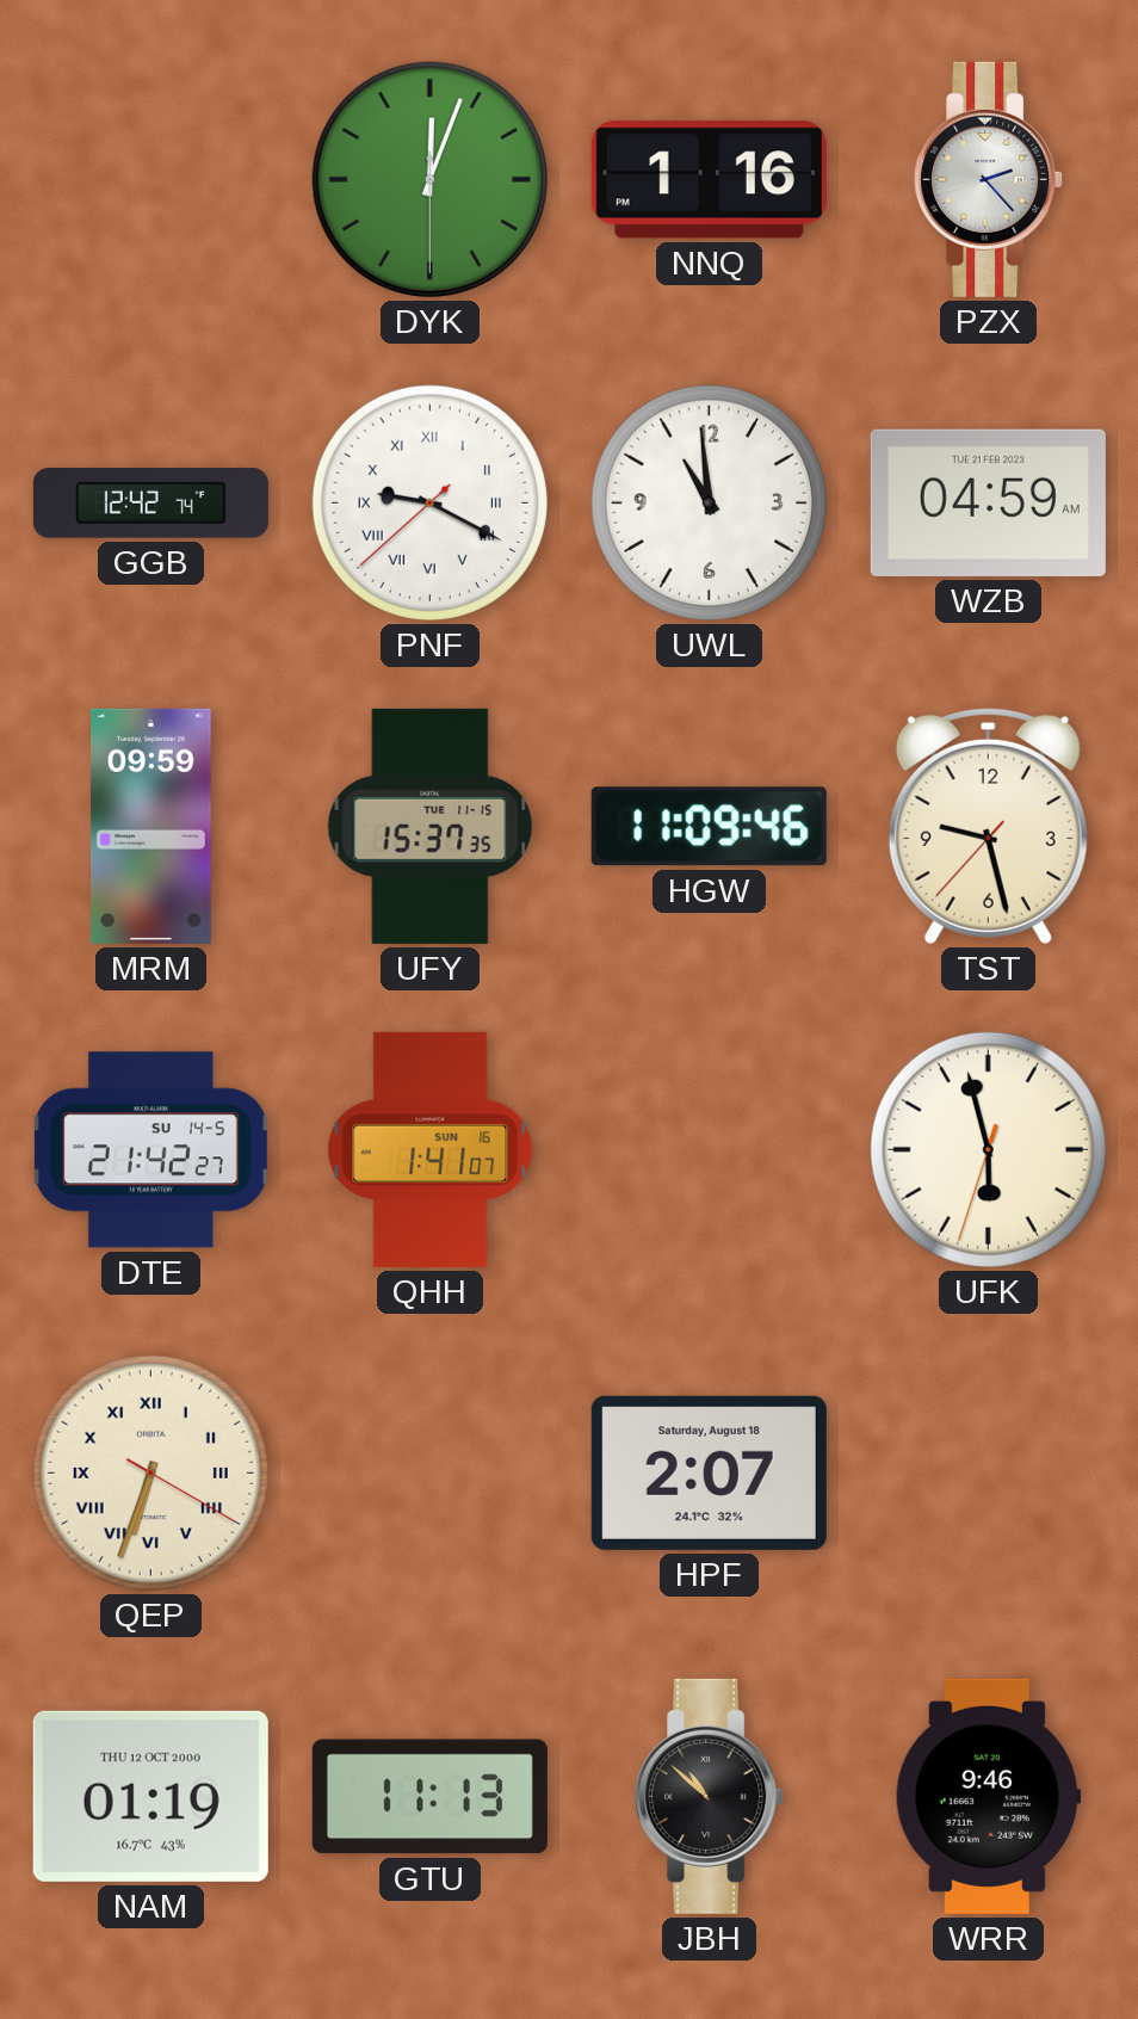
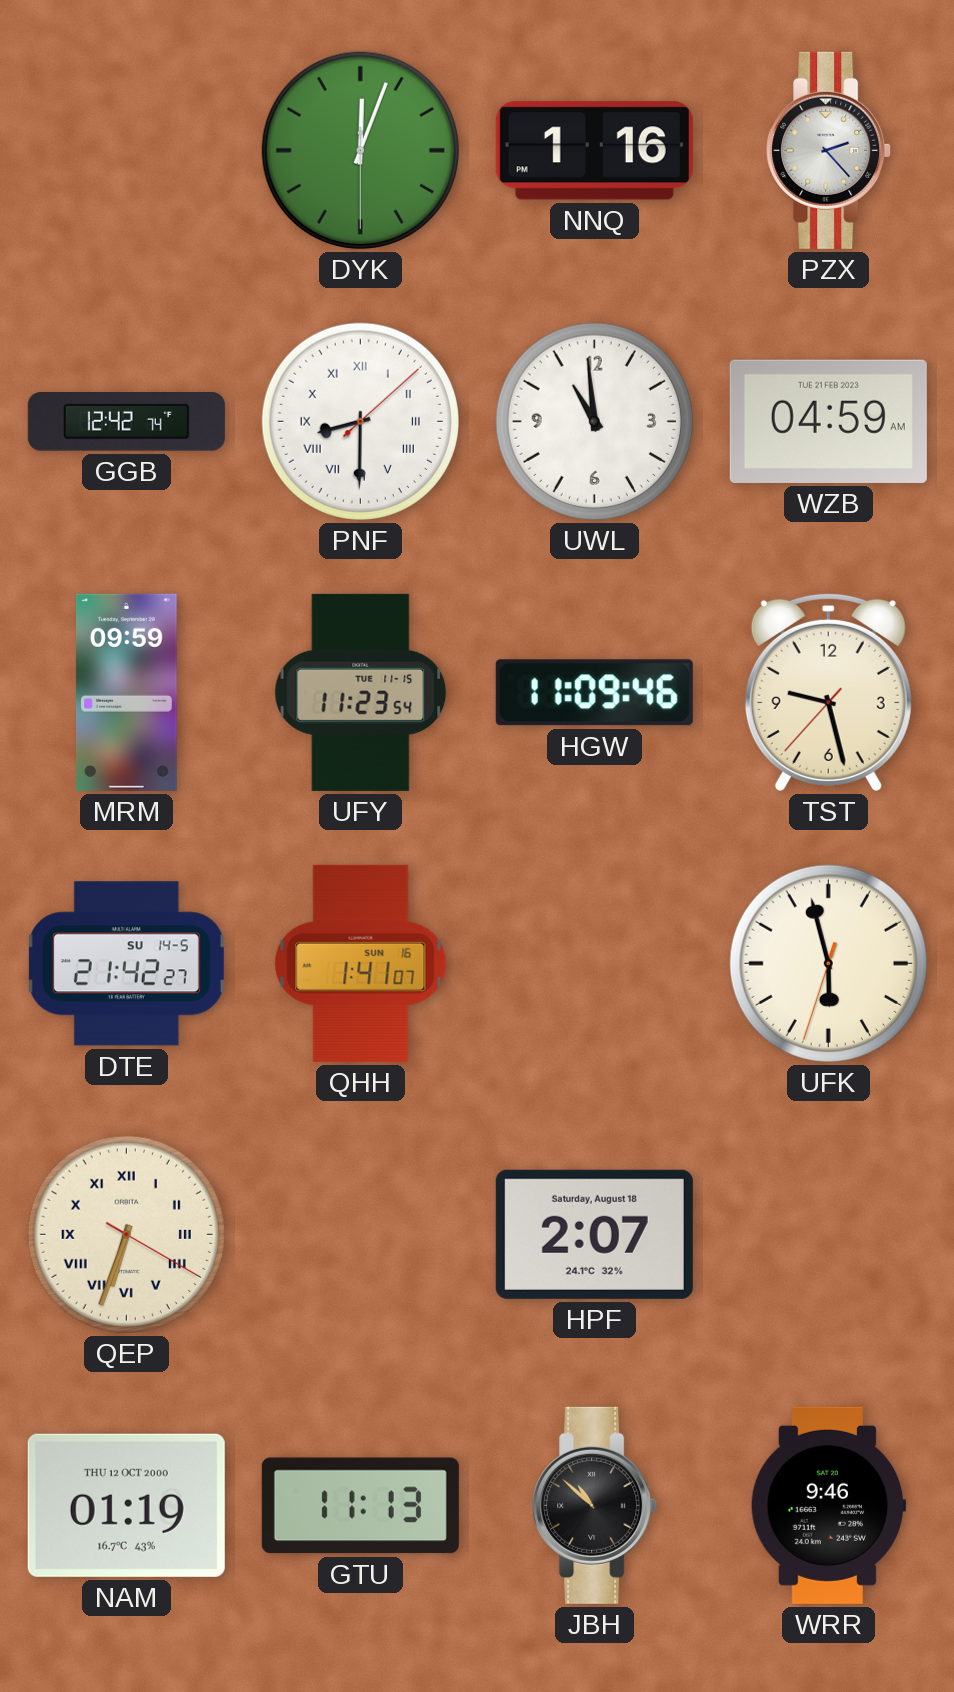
PNF: 9:19 -> 8:30 (360, 421)
UFY: 15:37 -> 11:23 (361, 692)
